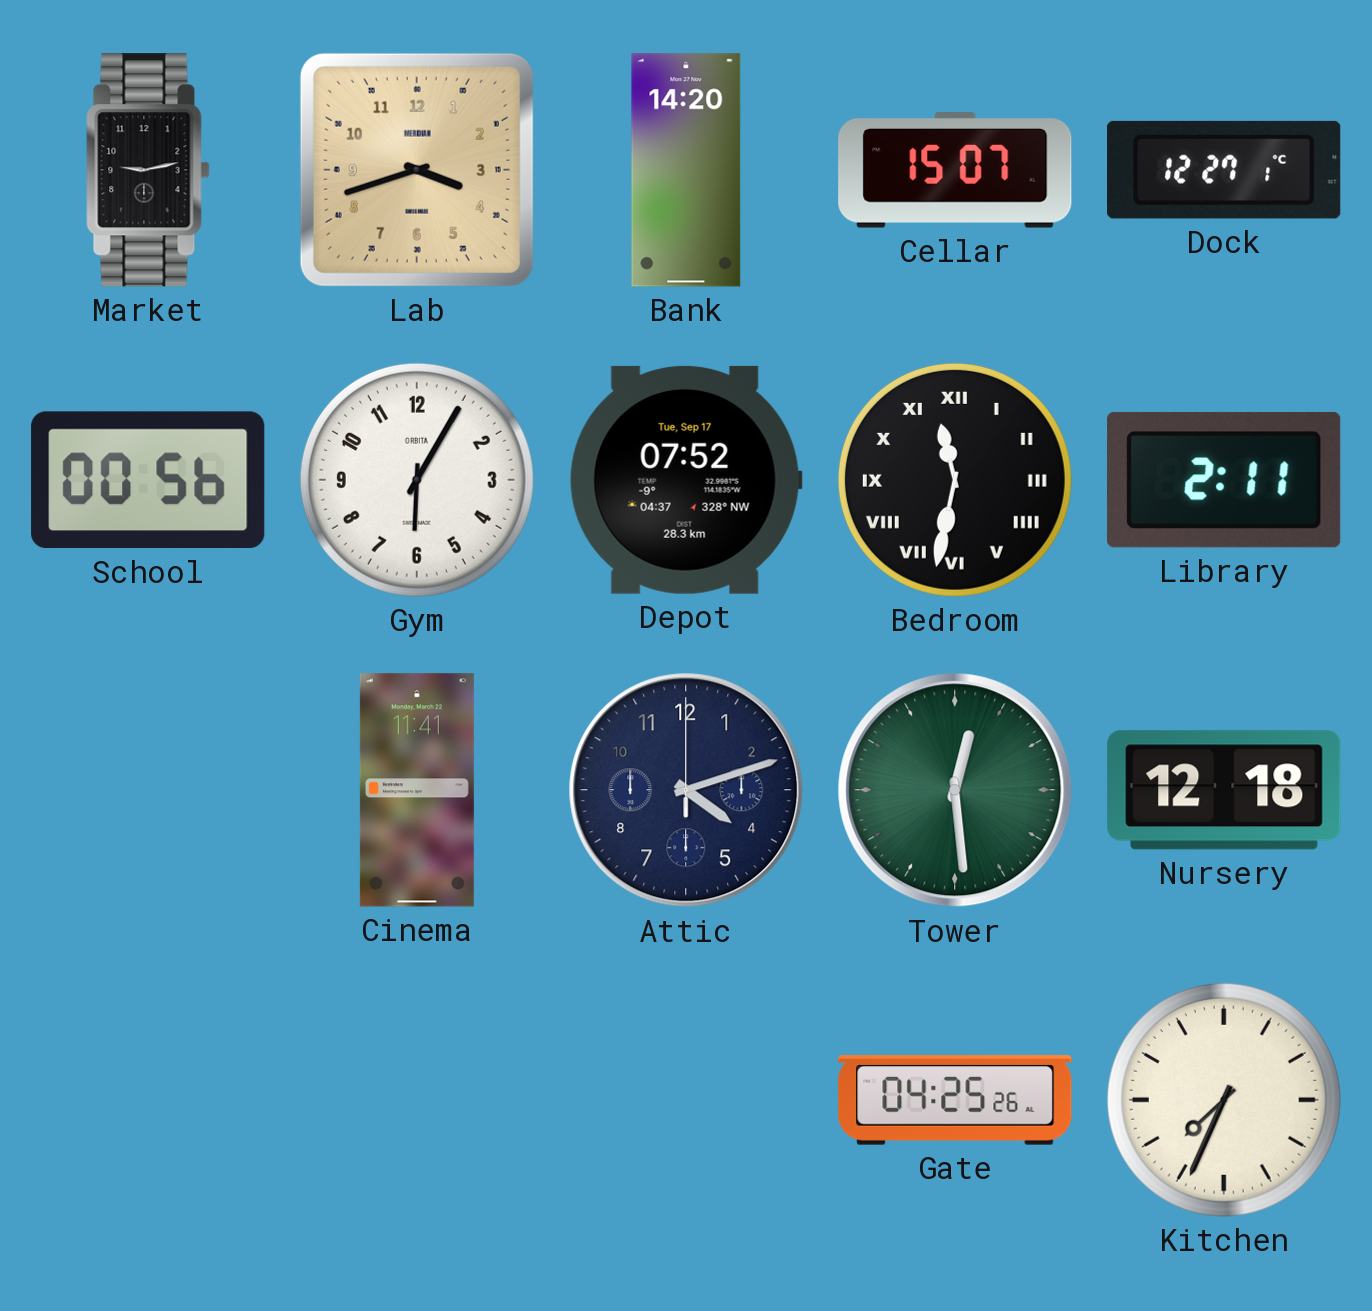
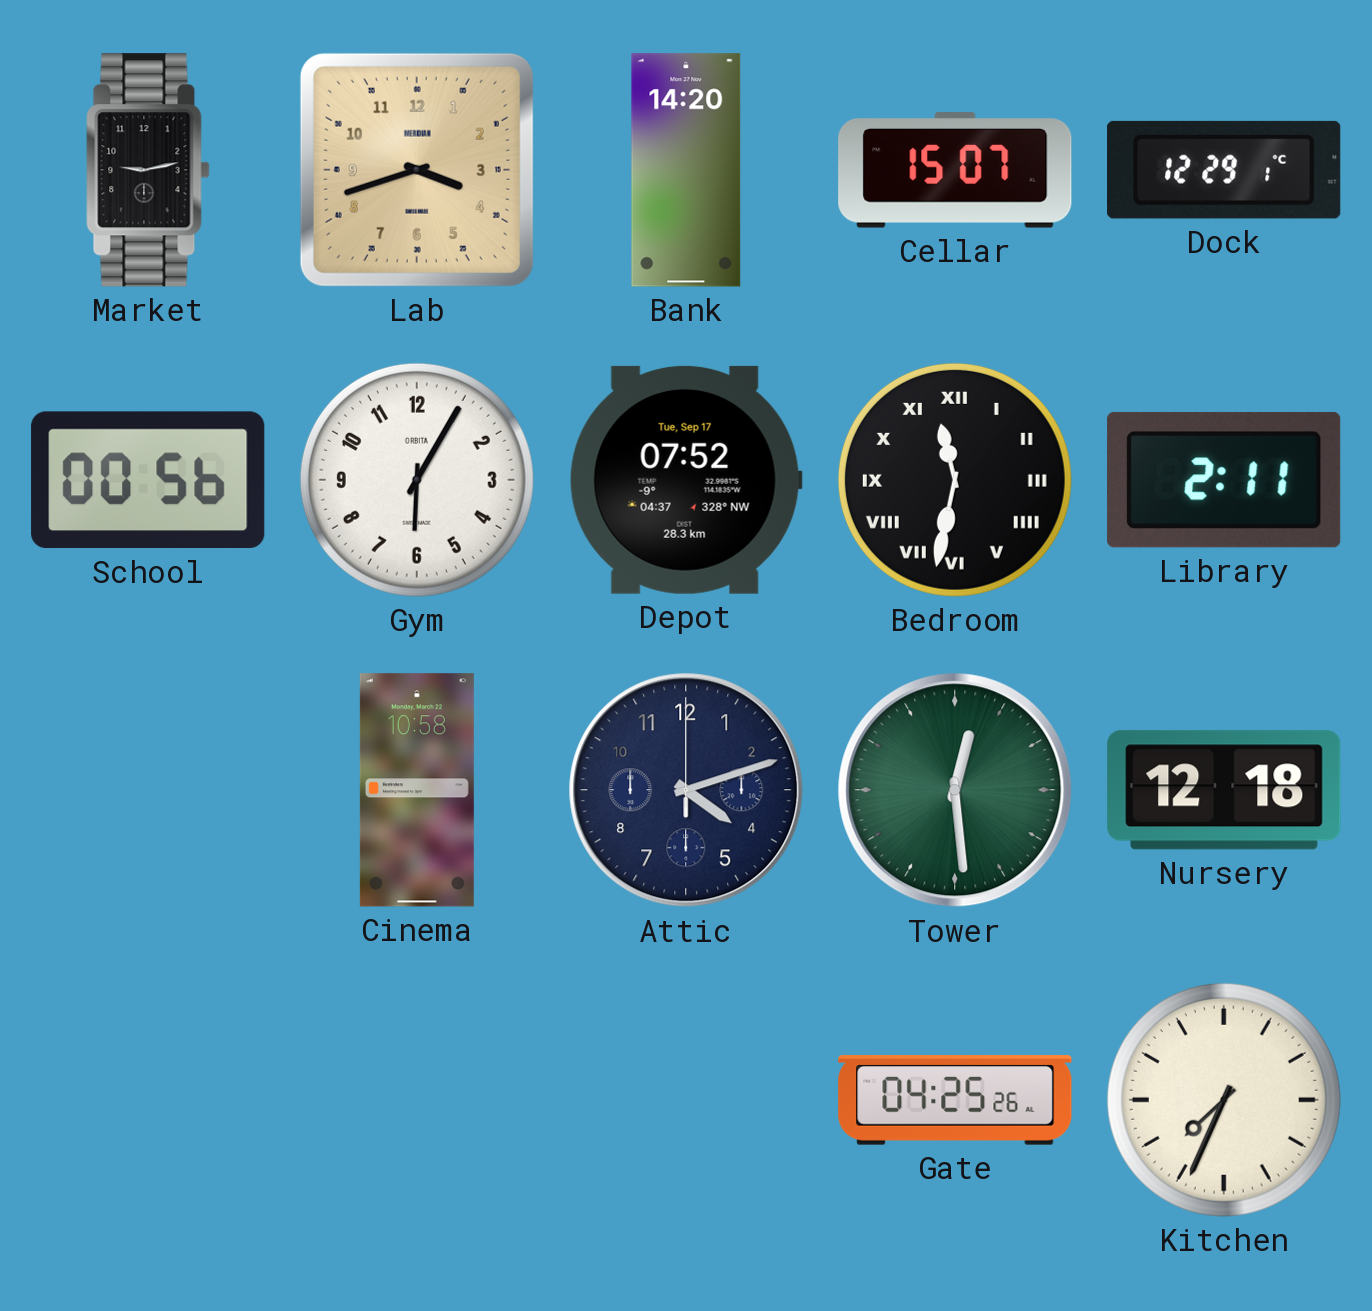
Dock: 12:27 -> 12:29 (1224, 170)
Cinema: 11:41 -> 10:58 (417, 790)
